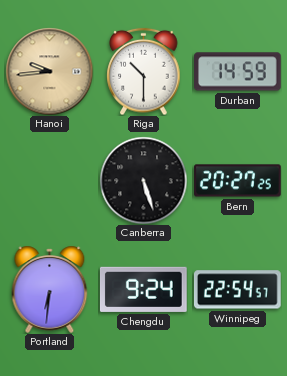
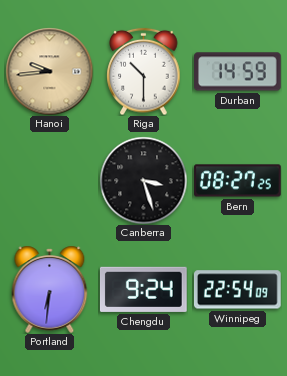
Canberra: 5:27 -> 3:27 (143, 180)
Bern: 20:27 -> 08:27 (238, 181)
Winnipeg: 22:54:57 -> 22:54:09 (238, 290)
